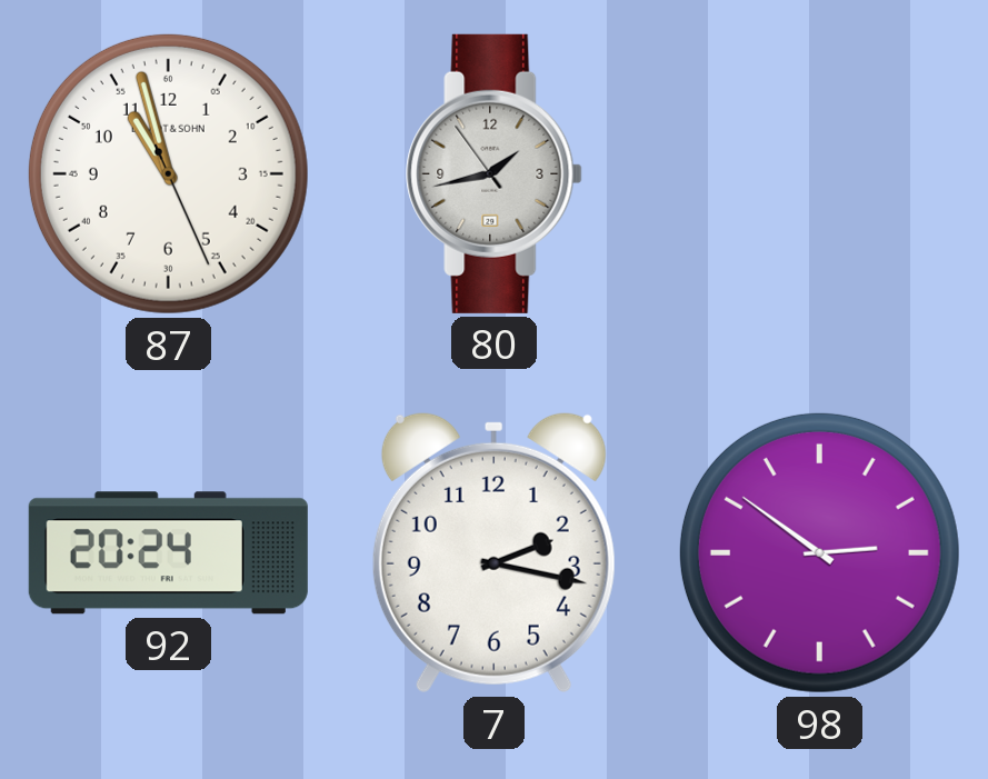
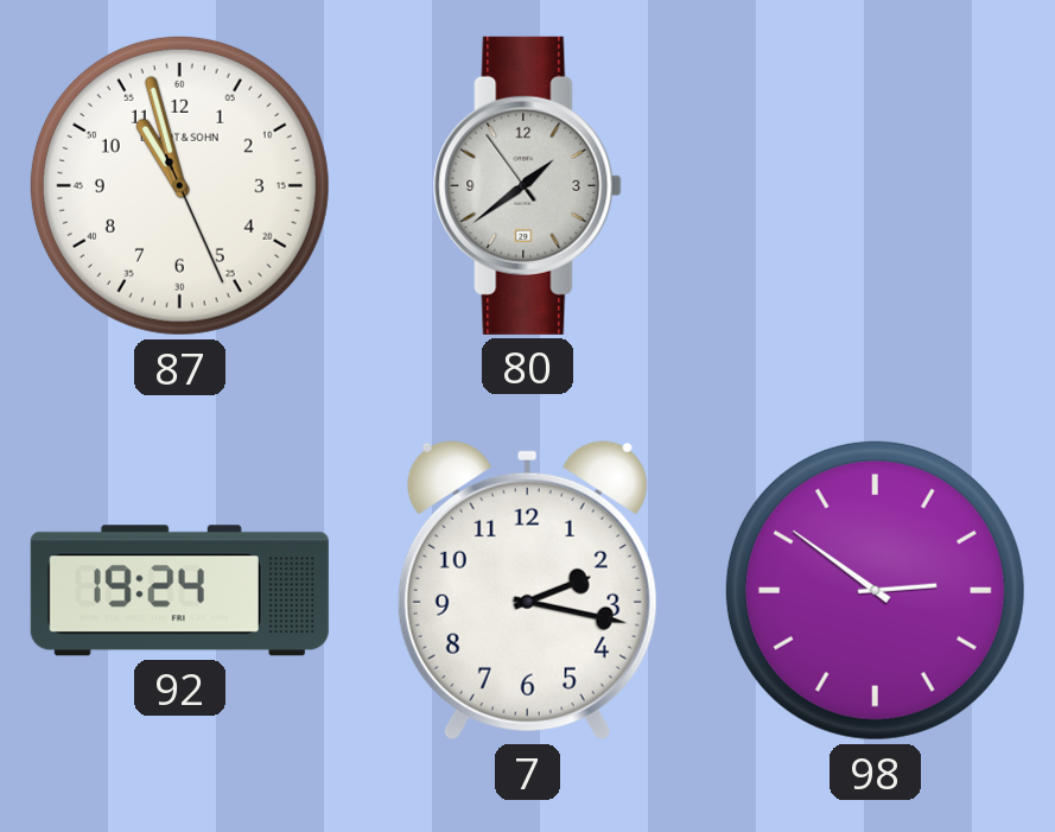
80: 1:42 -> 1:38 (528, 185)
92: 20:24 -> 19:24 (179, 591)
